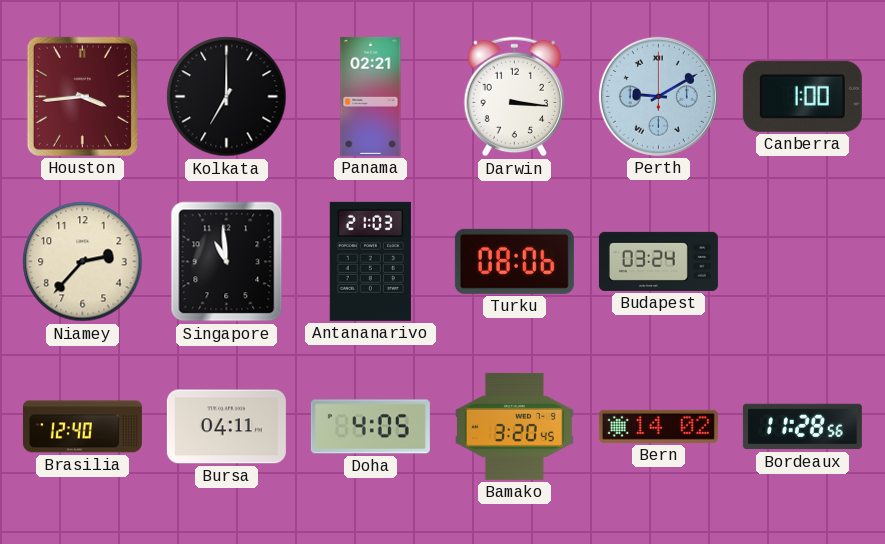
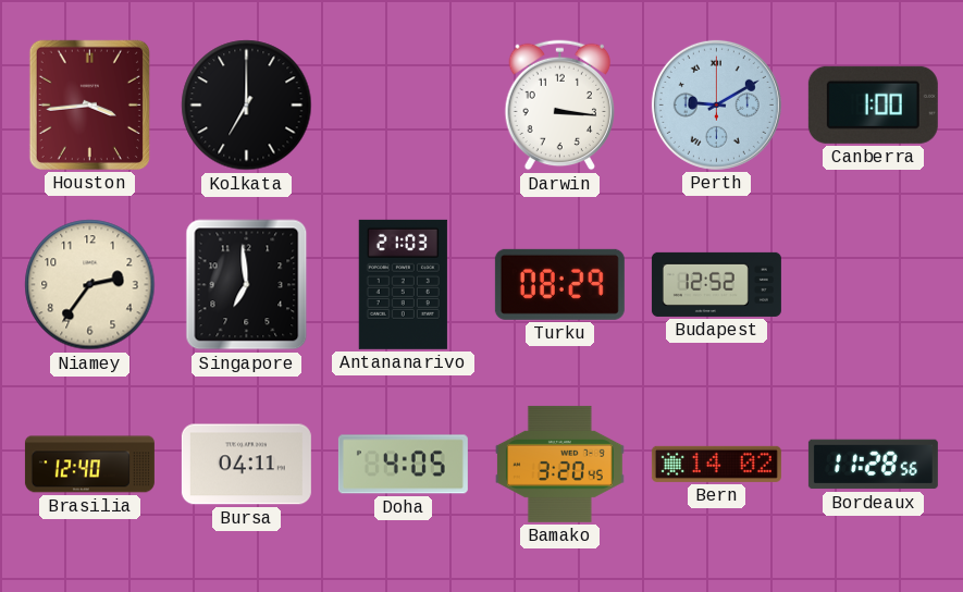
Panama: 02:21 -> none (371, 96)
Niamey: 2:37 -> 2:36 (90, 285)
Singapore: 10:59 -> 6:59 (247, 285)
Turku: 08:06 -> 08:29 (559, 284)
Budapest: 03:24 -> 12:52 (716, 284)
